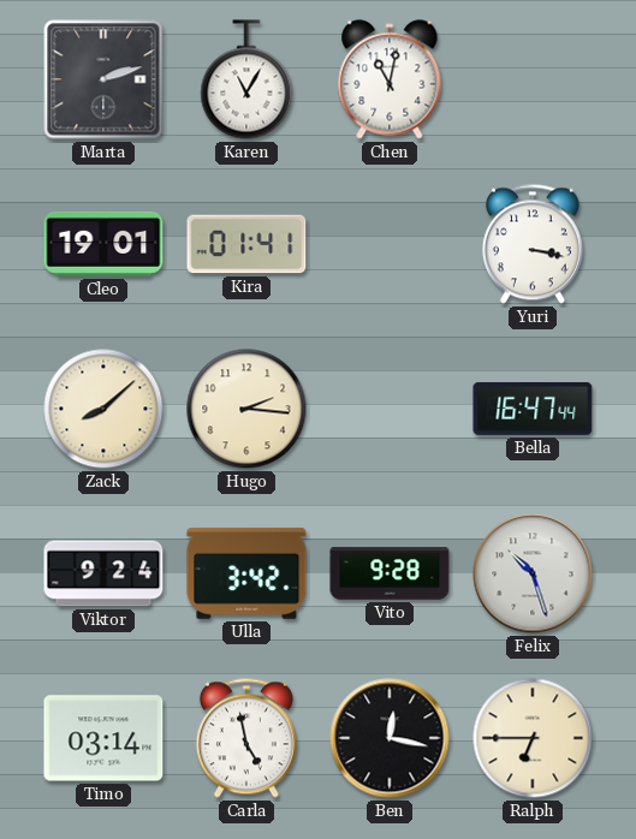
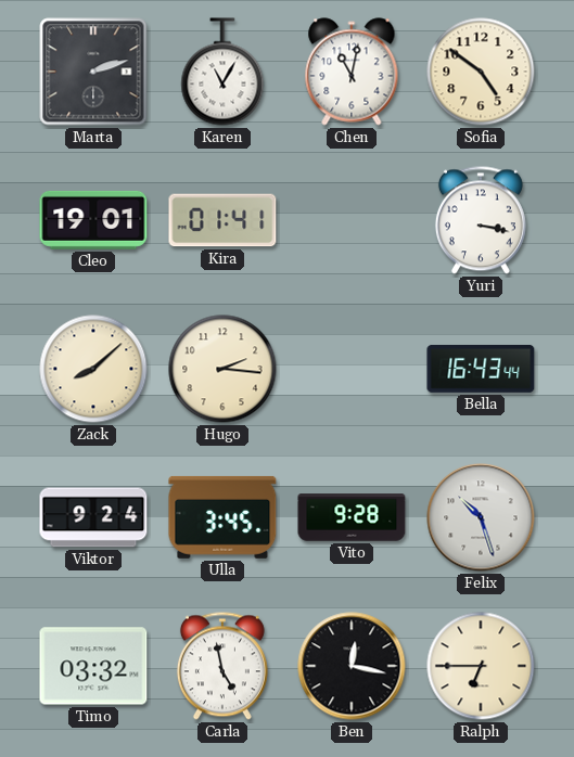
Sofia: none -> 4:51 (481, 72)
Bella: 16:47 -> 16:43 (481, 369)
Ulla: 3:42 -> 3:45 (222, 517)
Timo: 03:14 -> 03:32 (93, 666)
